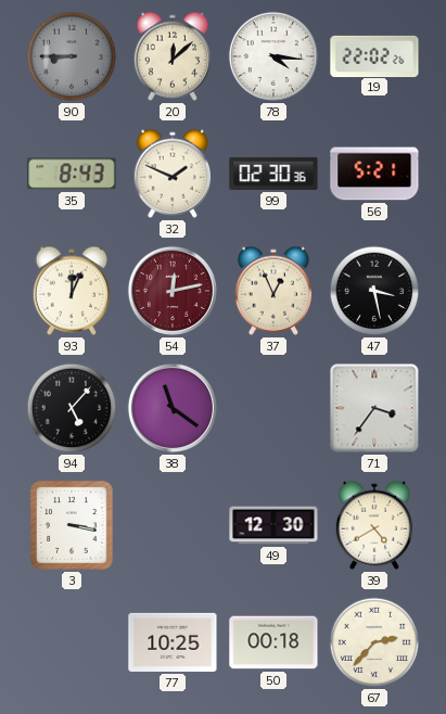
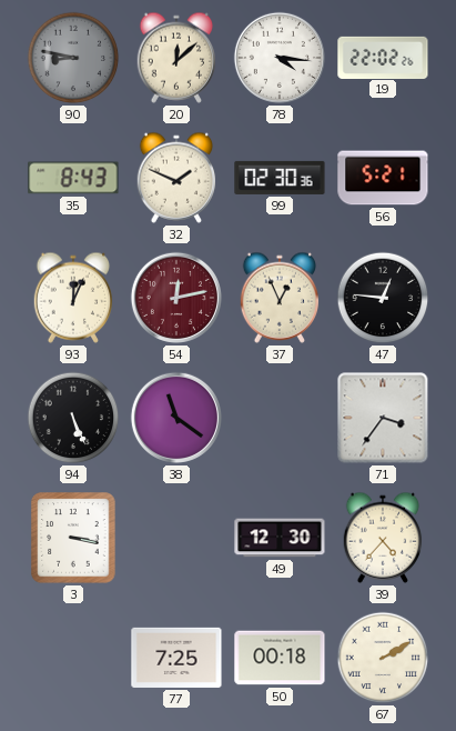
90: 8:45 -> 8:47 (73, 58)
47: 3:28 -> 12:46 (383, 298)
94: 5:07 -> 5:26 (73, 418)
39: 4:40 -> 4:37 (383, 538)
77: 10:25 -> 7:25 (176, 658)
67: 2:37 -> 2:10 (383, 658)
